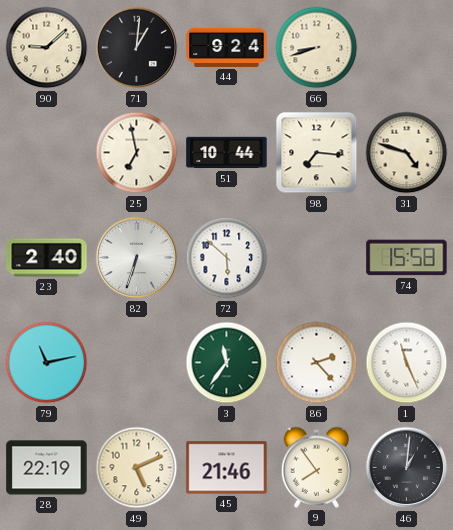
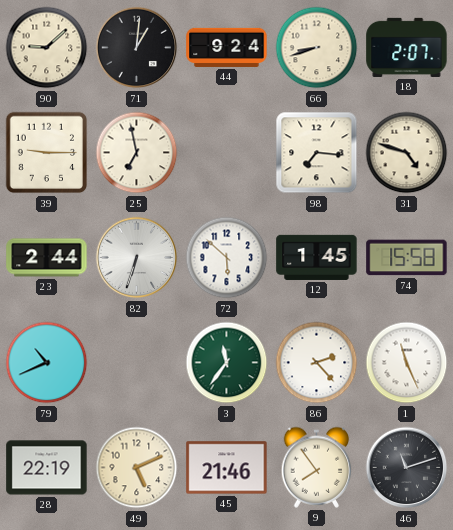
18: none -> 2:07 (407, 47)
39: none -> 9:15 (47, 153)
51: 10:44 -> none (227, 153)
23: 2:40 -> 2:44 (47, 258)
12: none -> 1:45 (317, 257)
79: 11:13 -> 10:41 (47, 363)
46: 1:01 -> 11:12 (407, 468)
